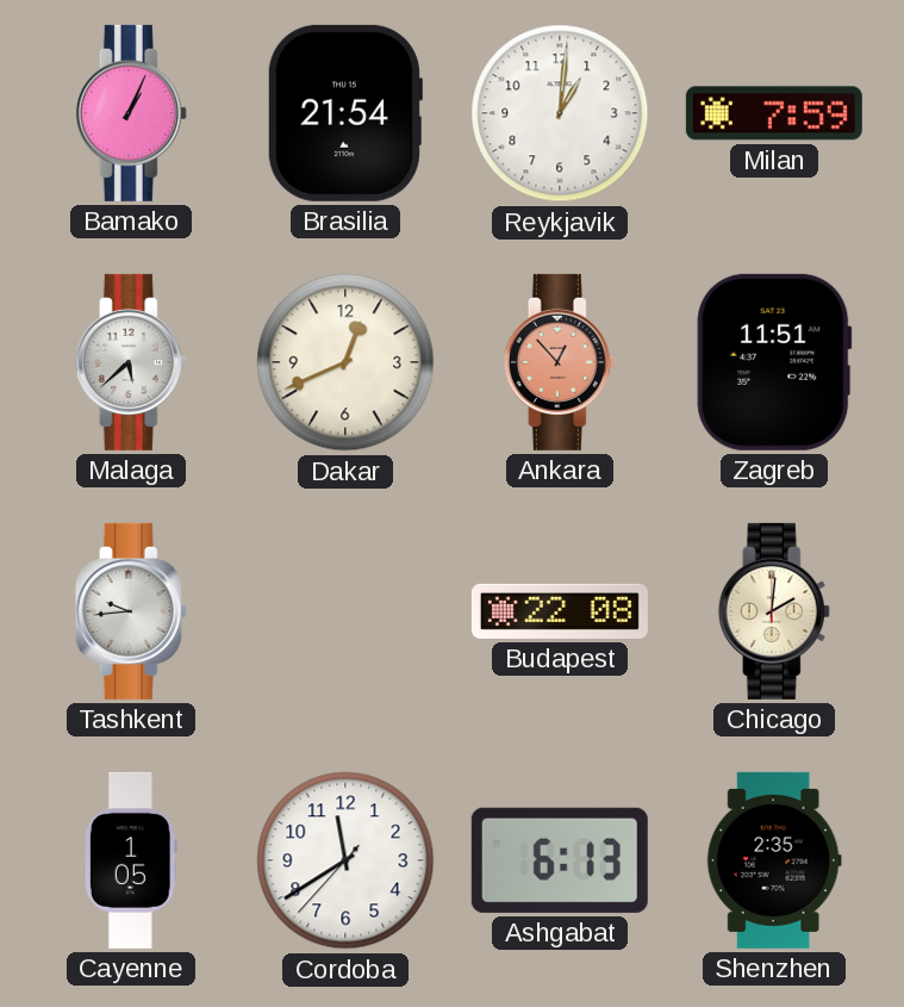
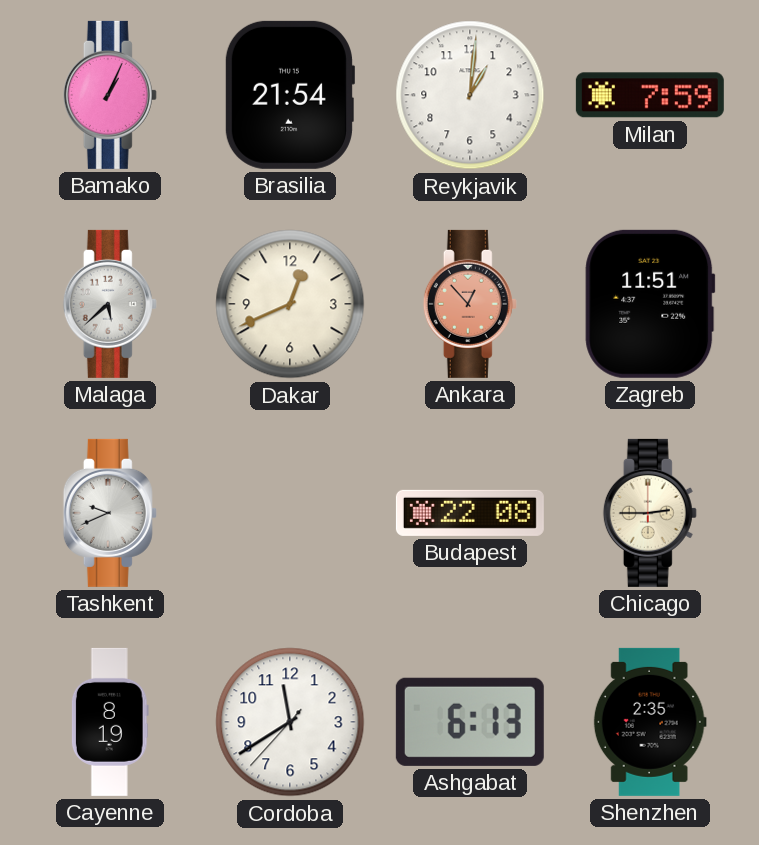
Tashkent: 9:44 -> 9:41 (110, 513)
Chicago: 2:01 -> 2:45 (650, 513)
Cayenne: 1:05 -> 8:19 (110, 722)
